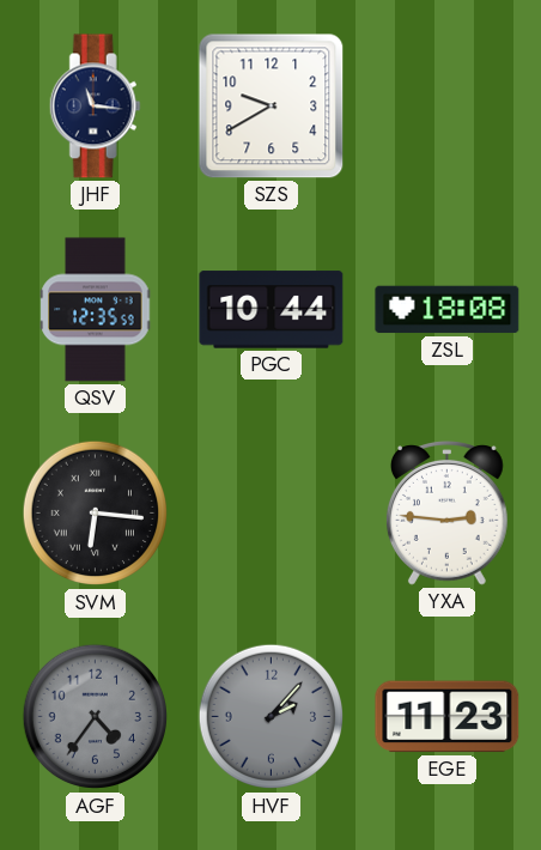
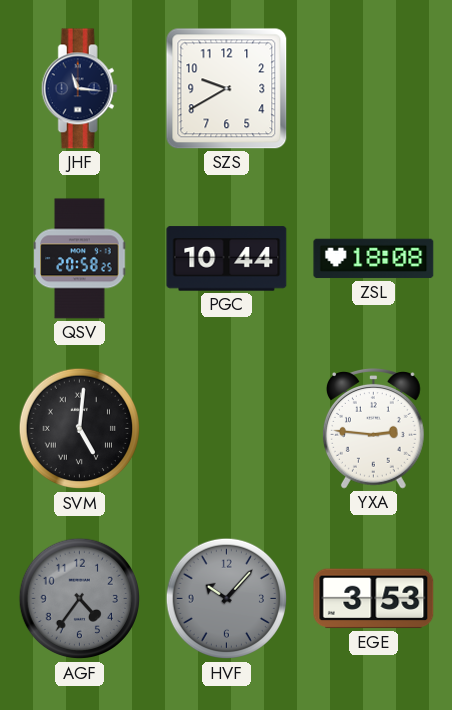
QSV: 12:35 -> 20:58 (80, 259)
SVM: 6:16 -> 5:01 (80, 429)
HVF: 2:07 -> 10:07 (227, 599)
EGE: 11:23 -> 3:53 (374, 599)
